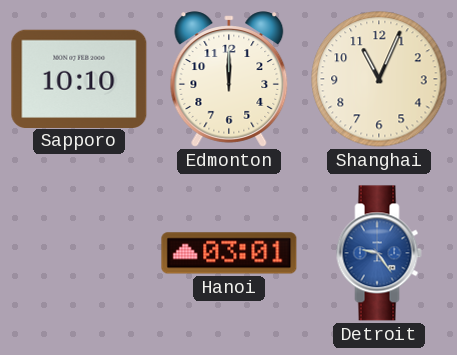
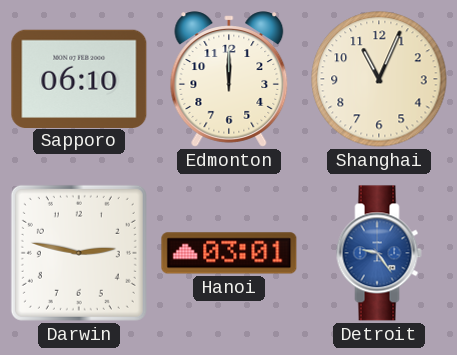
Sapporo: 10:10 -> 06:10 (79, 78)
Darwin: none -> 2:47 (79, 253)
